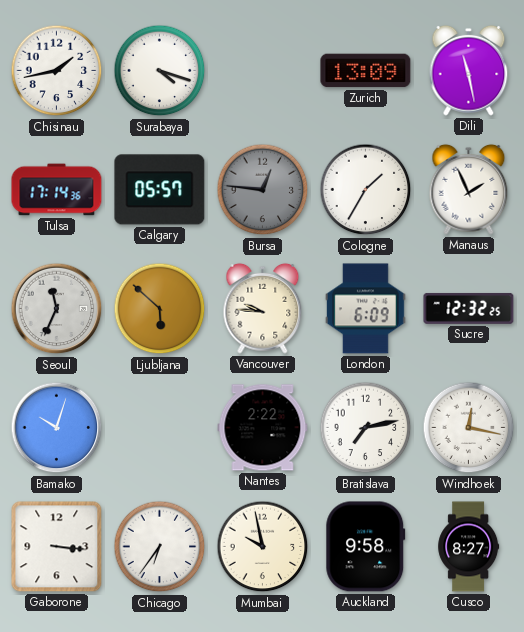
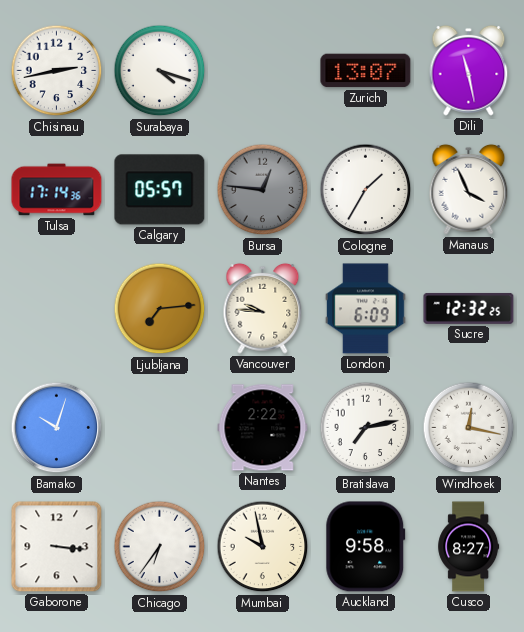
Chisinau: 1:43 -> 2:43 (57, 71)
Zurich: 13:09 -> 13:07 (366, 71)
Manaus: 1:56 -> 3:56 (469, 189)
Seoul: 11:34 -> none (57, 309)
Ljubljana: 5:52 -> 7:14 (160, 309)
